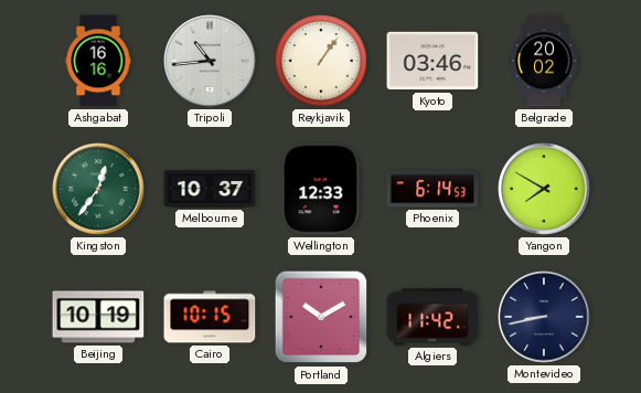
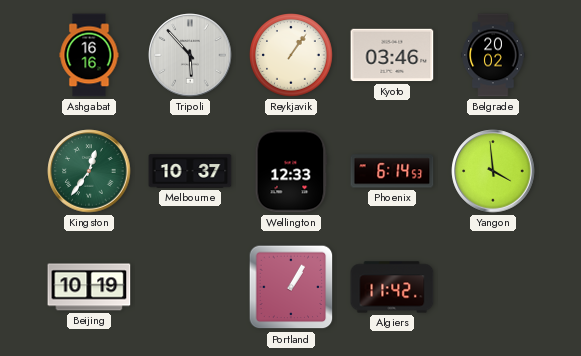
Tripoli: 10:44 -> 5:53 (190, 55)
Yangon: 7:50 -> 3:59 (493, 171)
Cairo: 10:15 -> none (210, 317)
Portland: 10:10 -> 1:05 (291, 287)
Montevideo: 8:43 -> none (544, 317)
